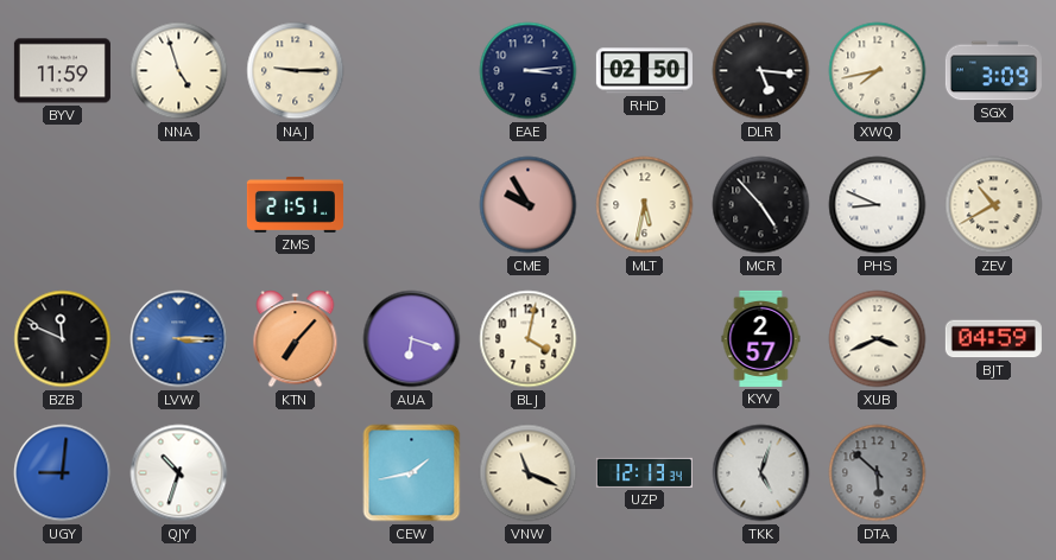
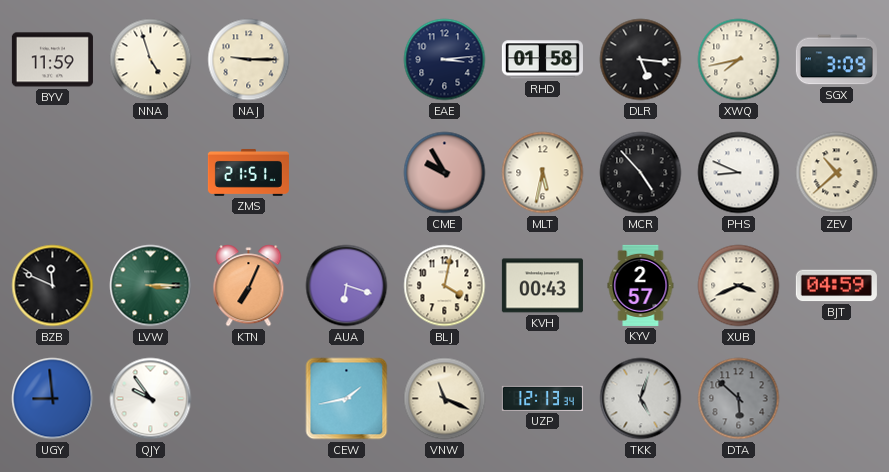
RHD: 02:50 -> 01:58 (542, 60)
ZEV: 10:40 -> 10:38 (837, 173)
LVW dial: blue -> green (151, 286)
KTN: 7:07 -> 7:04 (249, 286)
KVH: none -> 00:43 (542, 286)
UGY: 9:01 -> 8:59 (53, 399)
QJY: 10:33 -> 9:54 (151, 399)
